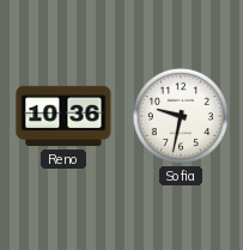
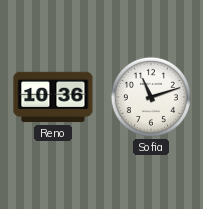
Sofia: 9:32 -> 11:12 (151, 97)
